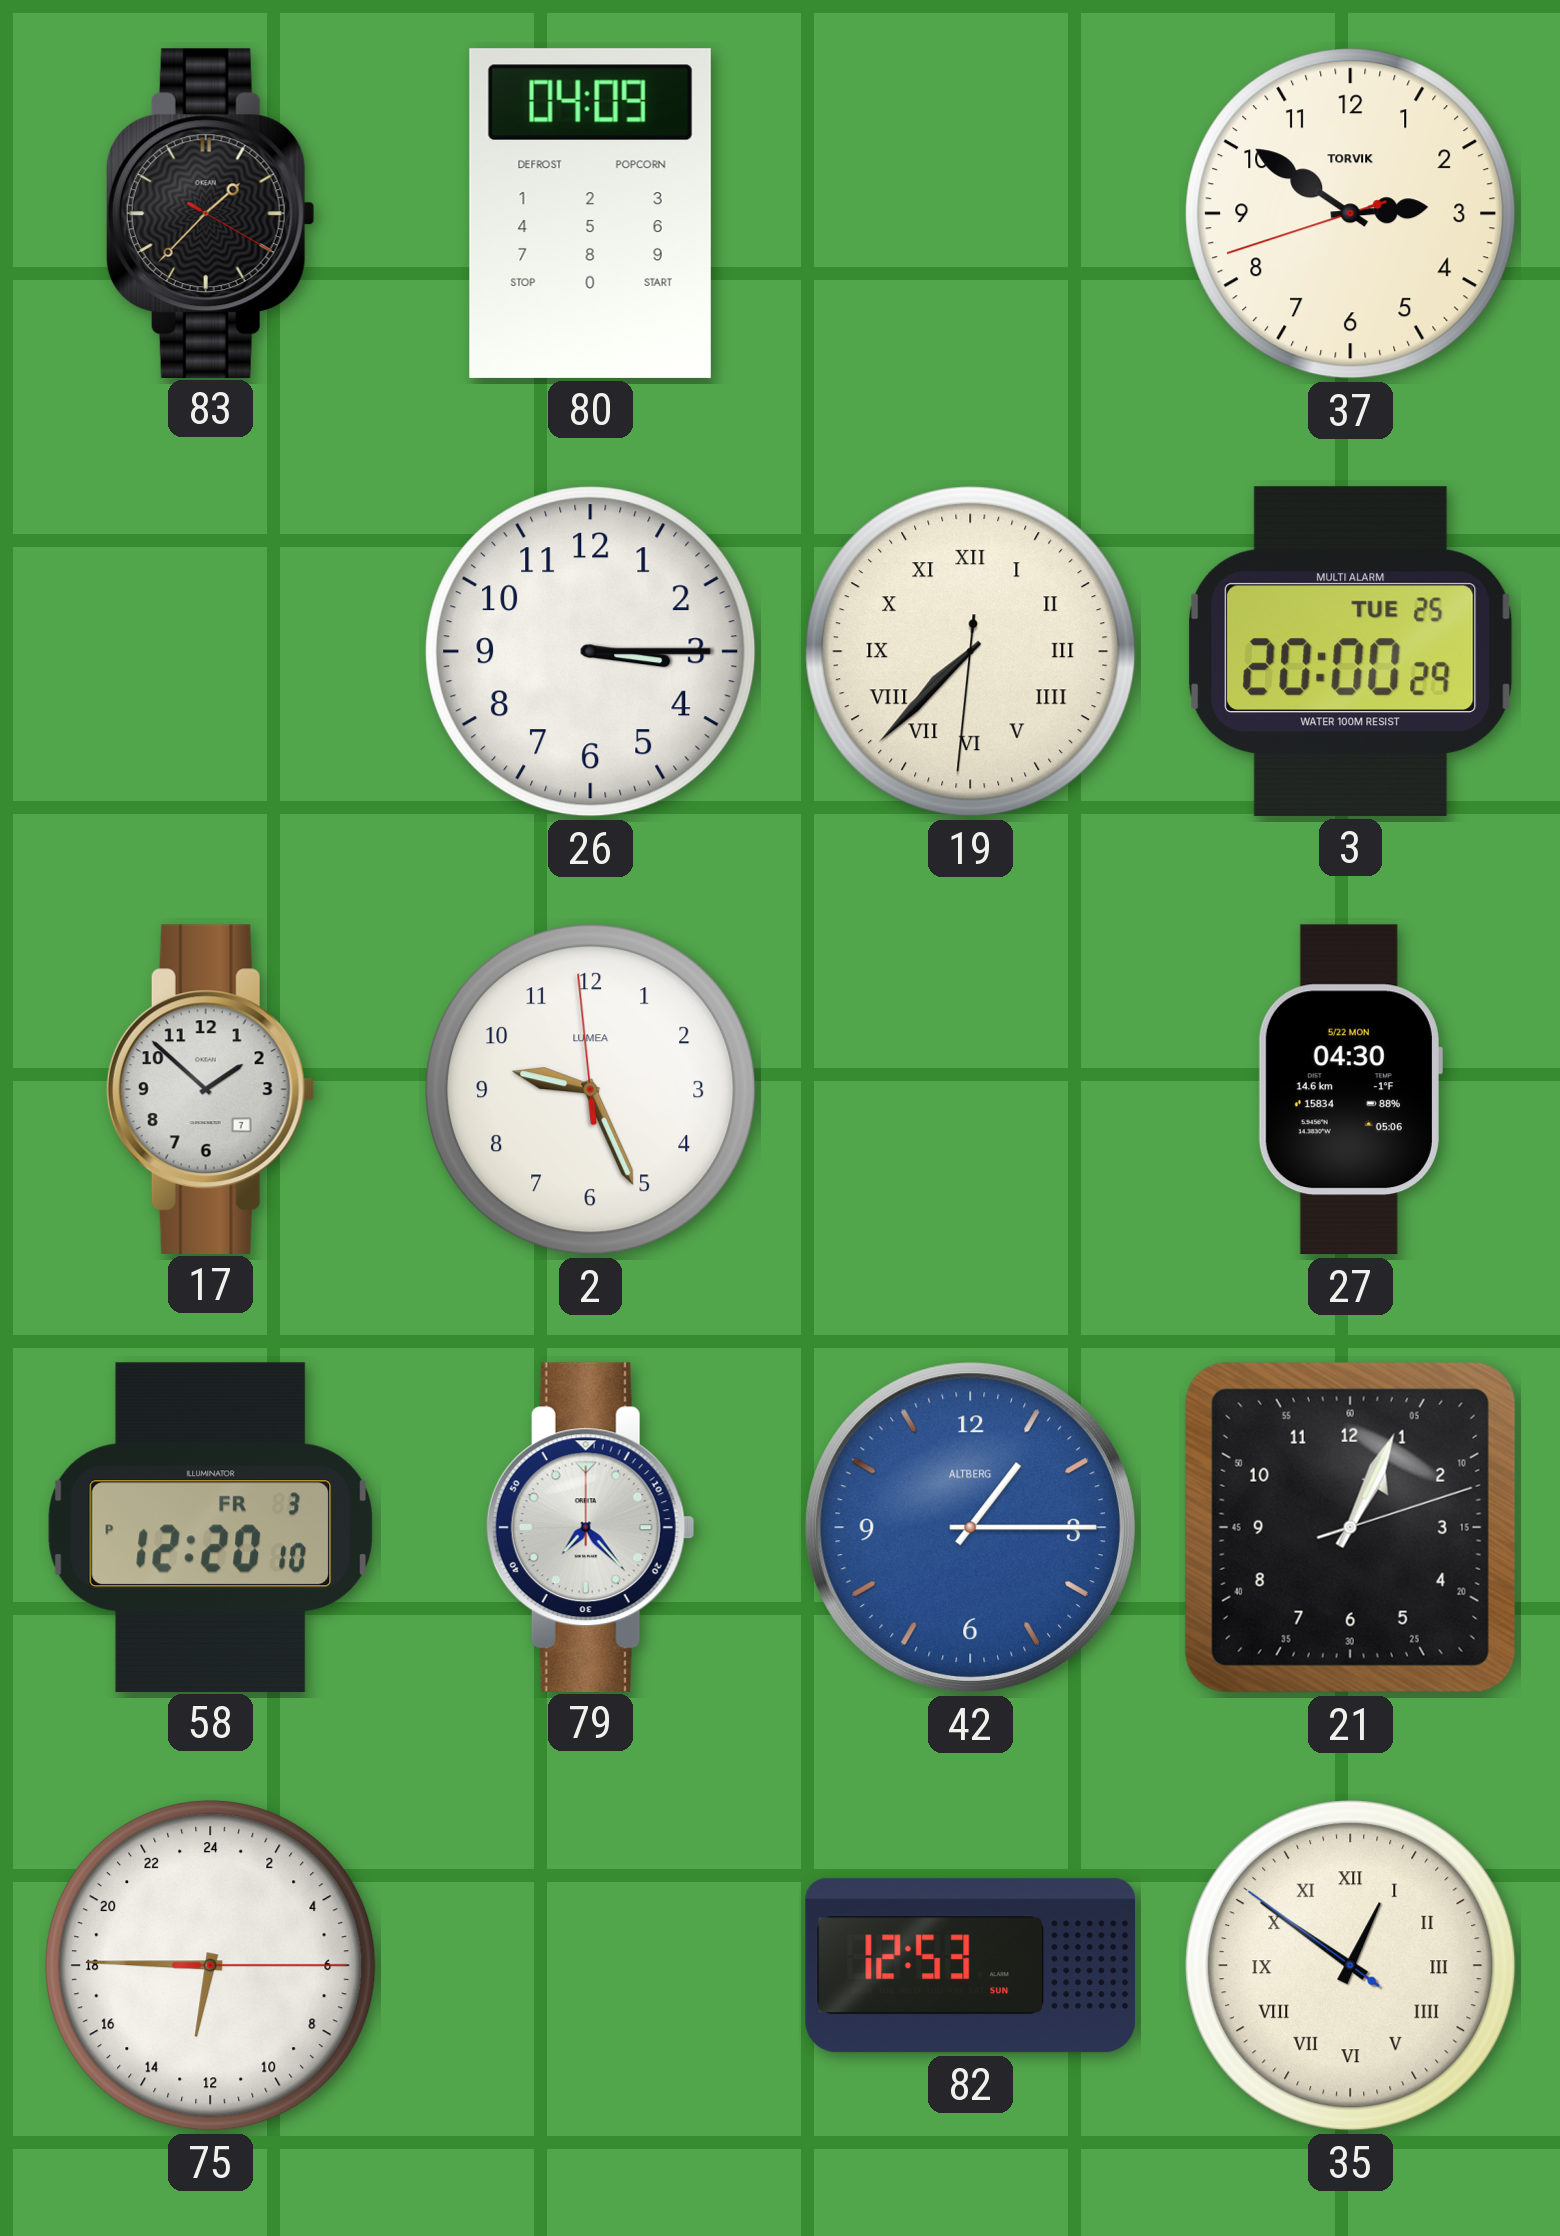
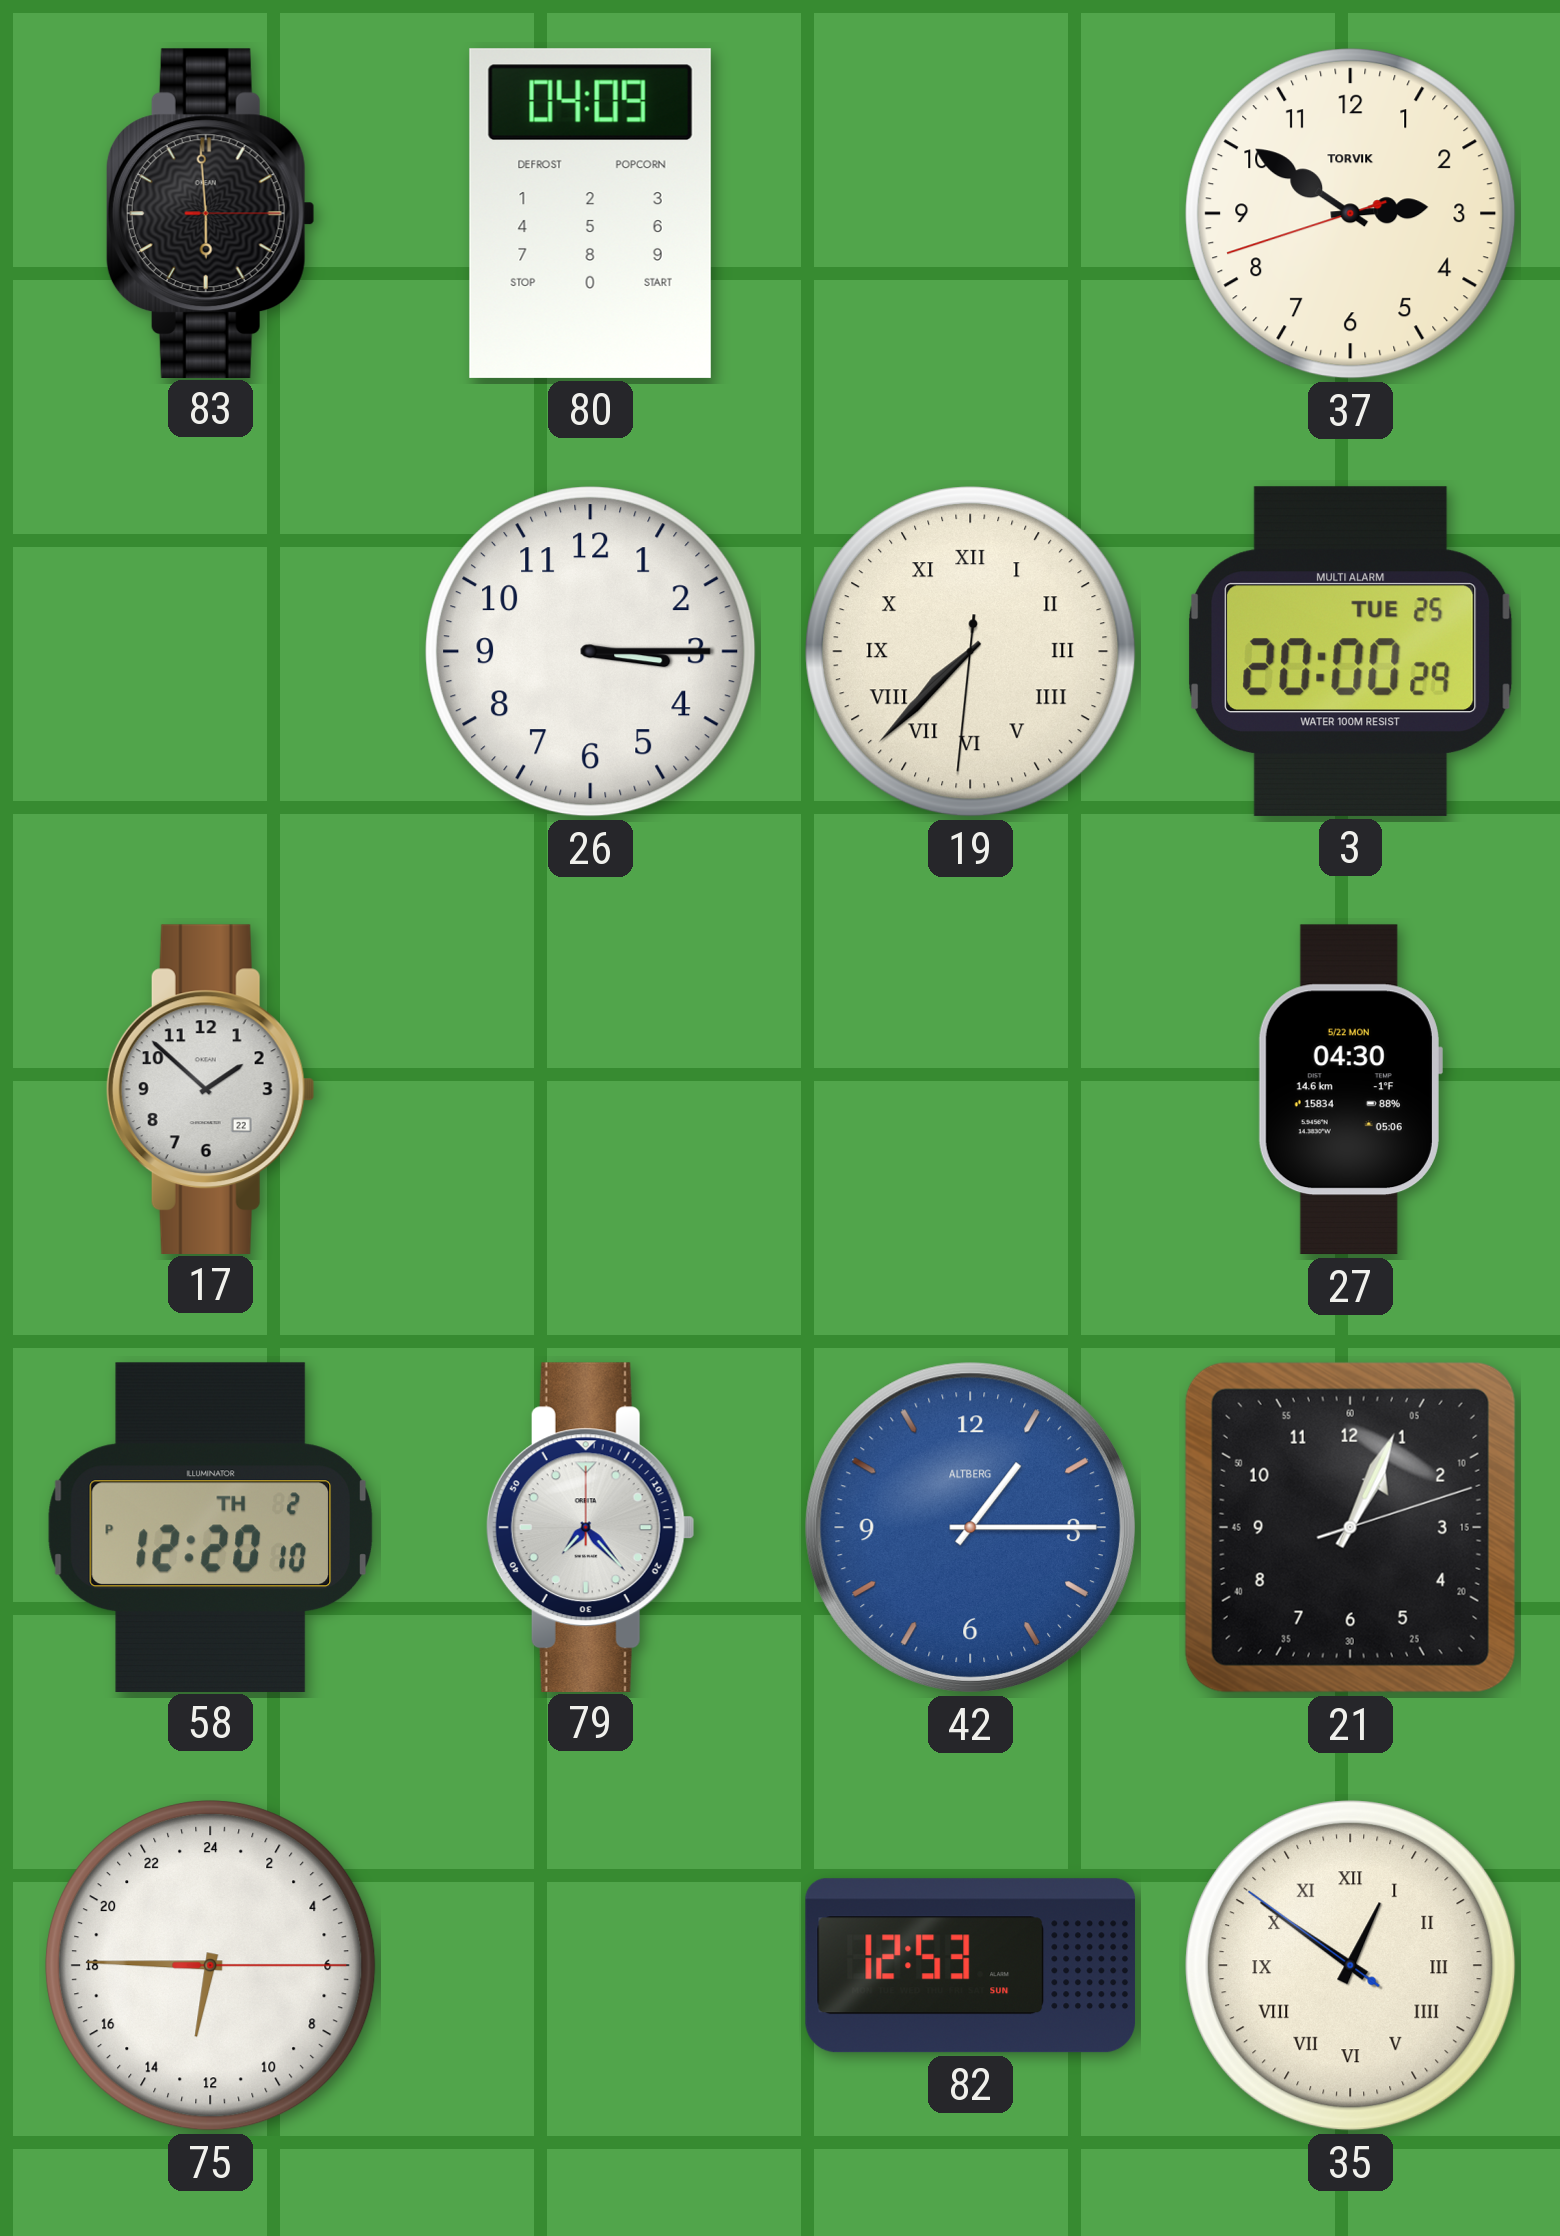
83: 1:37 -> 5:59 (210, 213)
17 date: 7 -> 22 (210, 1089)
2: 9:25 -> none (591, 1090)
58 date: FR 3 -> TH 2 (211, 1527)
